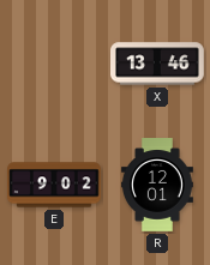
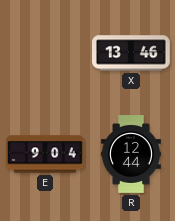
E: 9:02 -> 9:04 (45, 154)
R: 12:01 -> 12:44 (131, 154)
